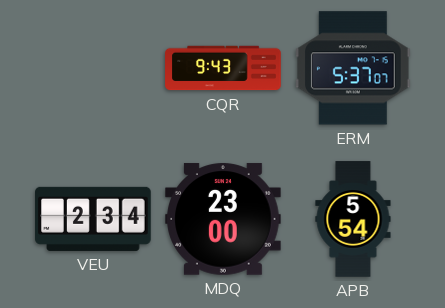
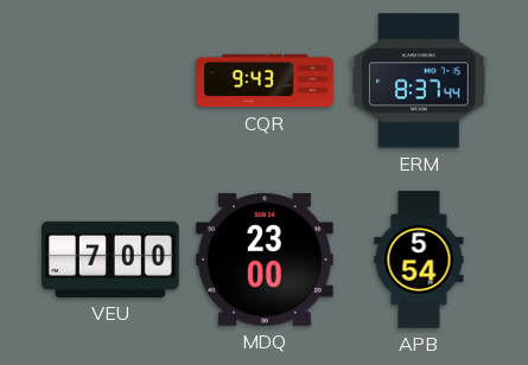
ERM: 5:37 -> 8:37 (420, 81)
VEU: 2:34 -> 7:00 (110, 260)
